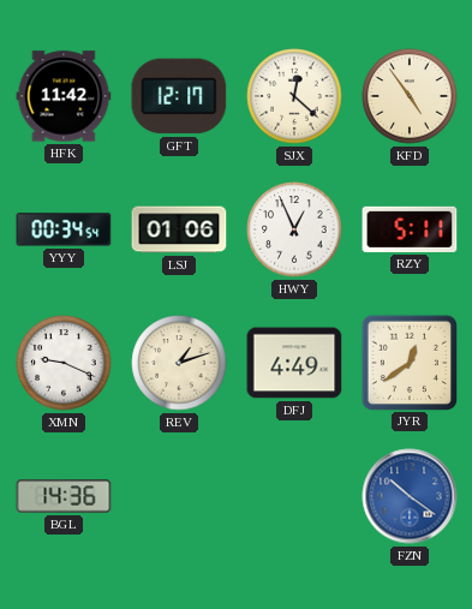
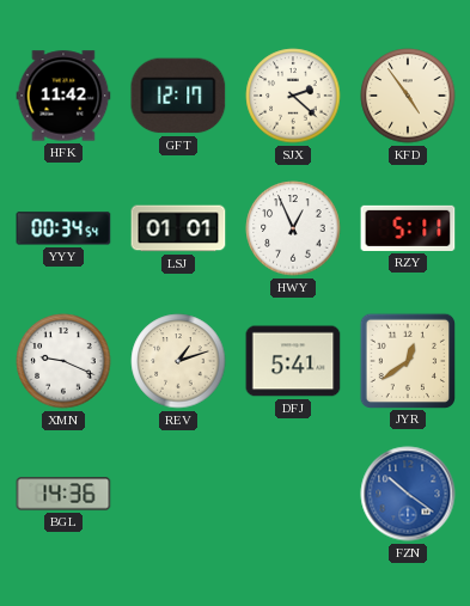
SJX: 12:22 -> 2:22 (293, 96)
LSJ: 01:06 -> 01:01 (178, 228)
DFJ: 4:49 -> 5:41 (293, 361)
